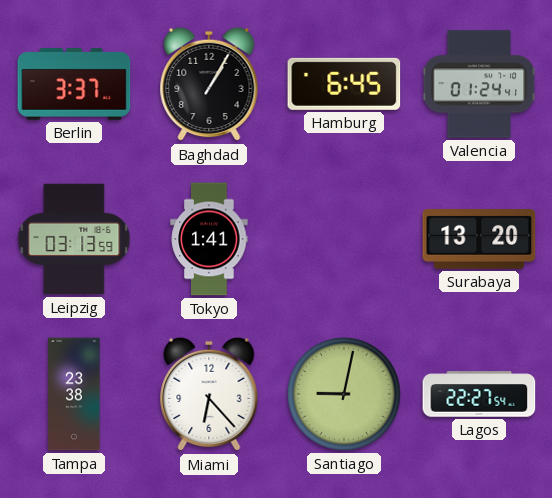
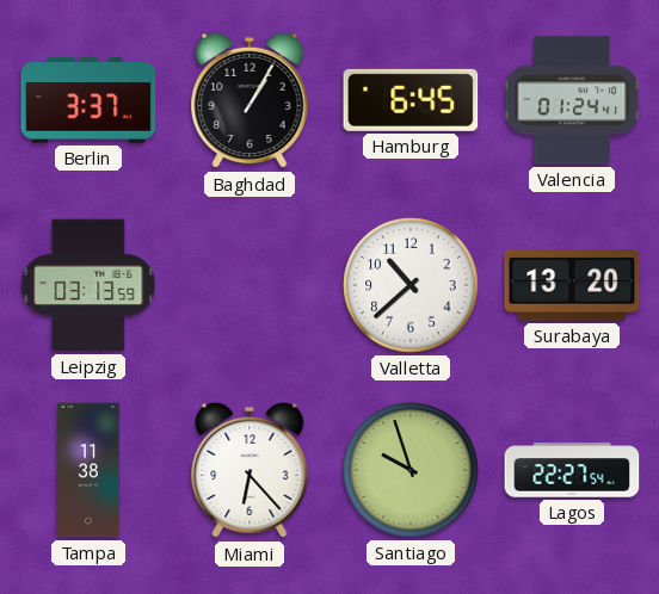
Tokyo: 1:41 -> none (209, 239)
Valletta: none -> 10:38 (411, 285)
Tampa: 23:38 -> 11:38 (88, 470)
Santiago: 9:02 -> 9:57 (411, 470)
